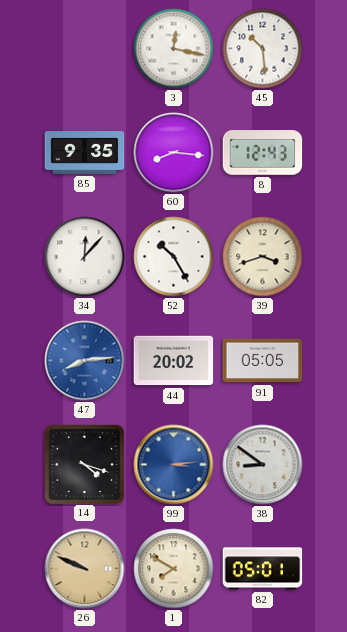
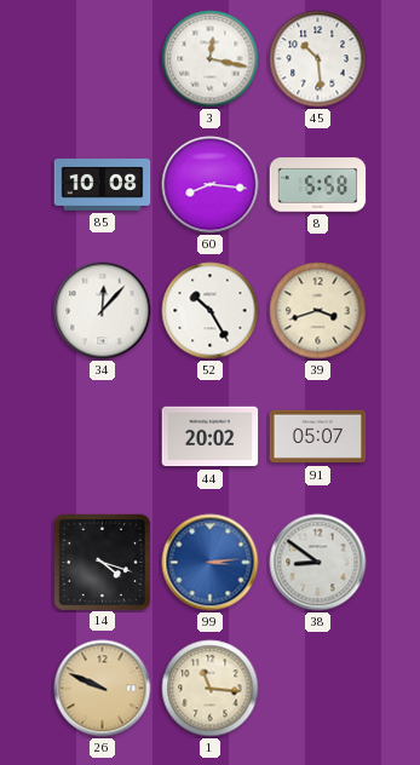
85: 9:35 -> 10:08 (103, 185)
8: 12:43 -> 5:58 (318, 185)
47: 8:14 -> none (85, 361)
91: 05:05 -> 05:07 (318, 437)
1: 7:50 -> 11:16 (211, 689)
82: 05:01 -> none (263, 569)
